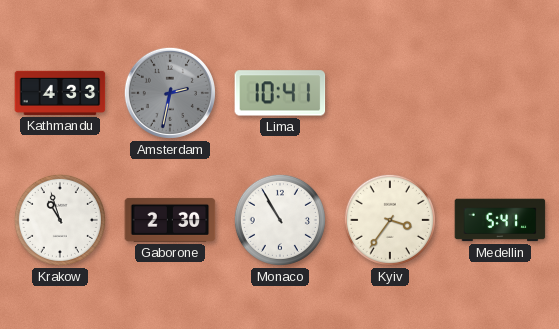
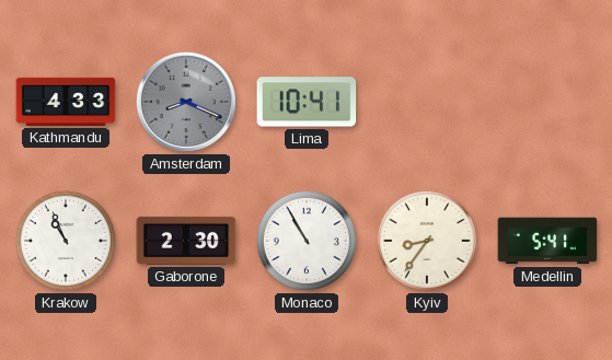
Amsterdam: 2:32 -> 8:19 (186, 102)
Krakow: 10:57 -> 10:56 (66, 241)
Kyiv: 3:36 -> 8:36 (427, 241)
